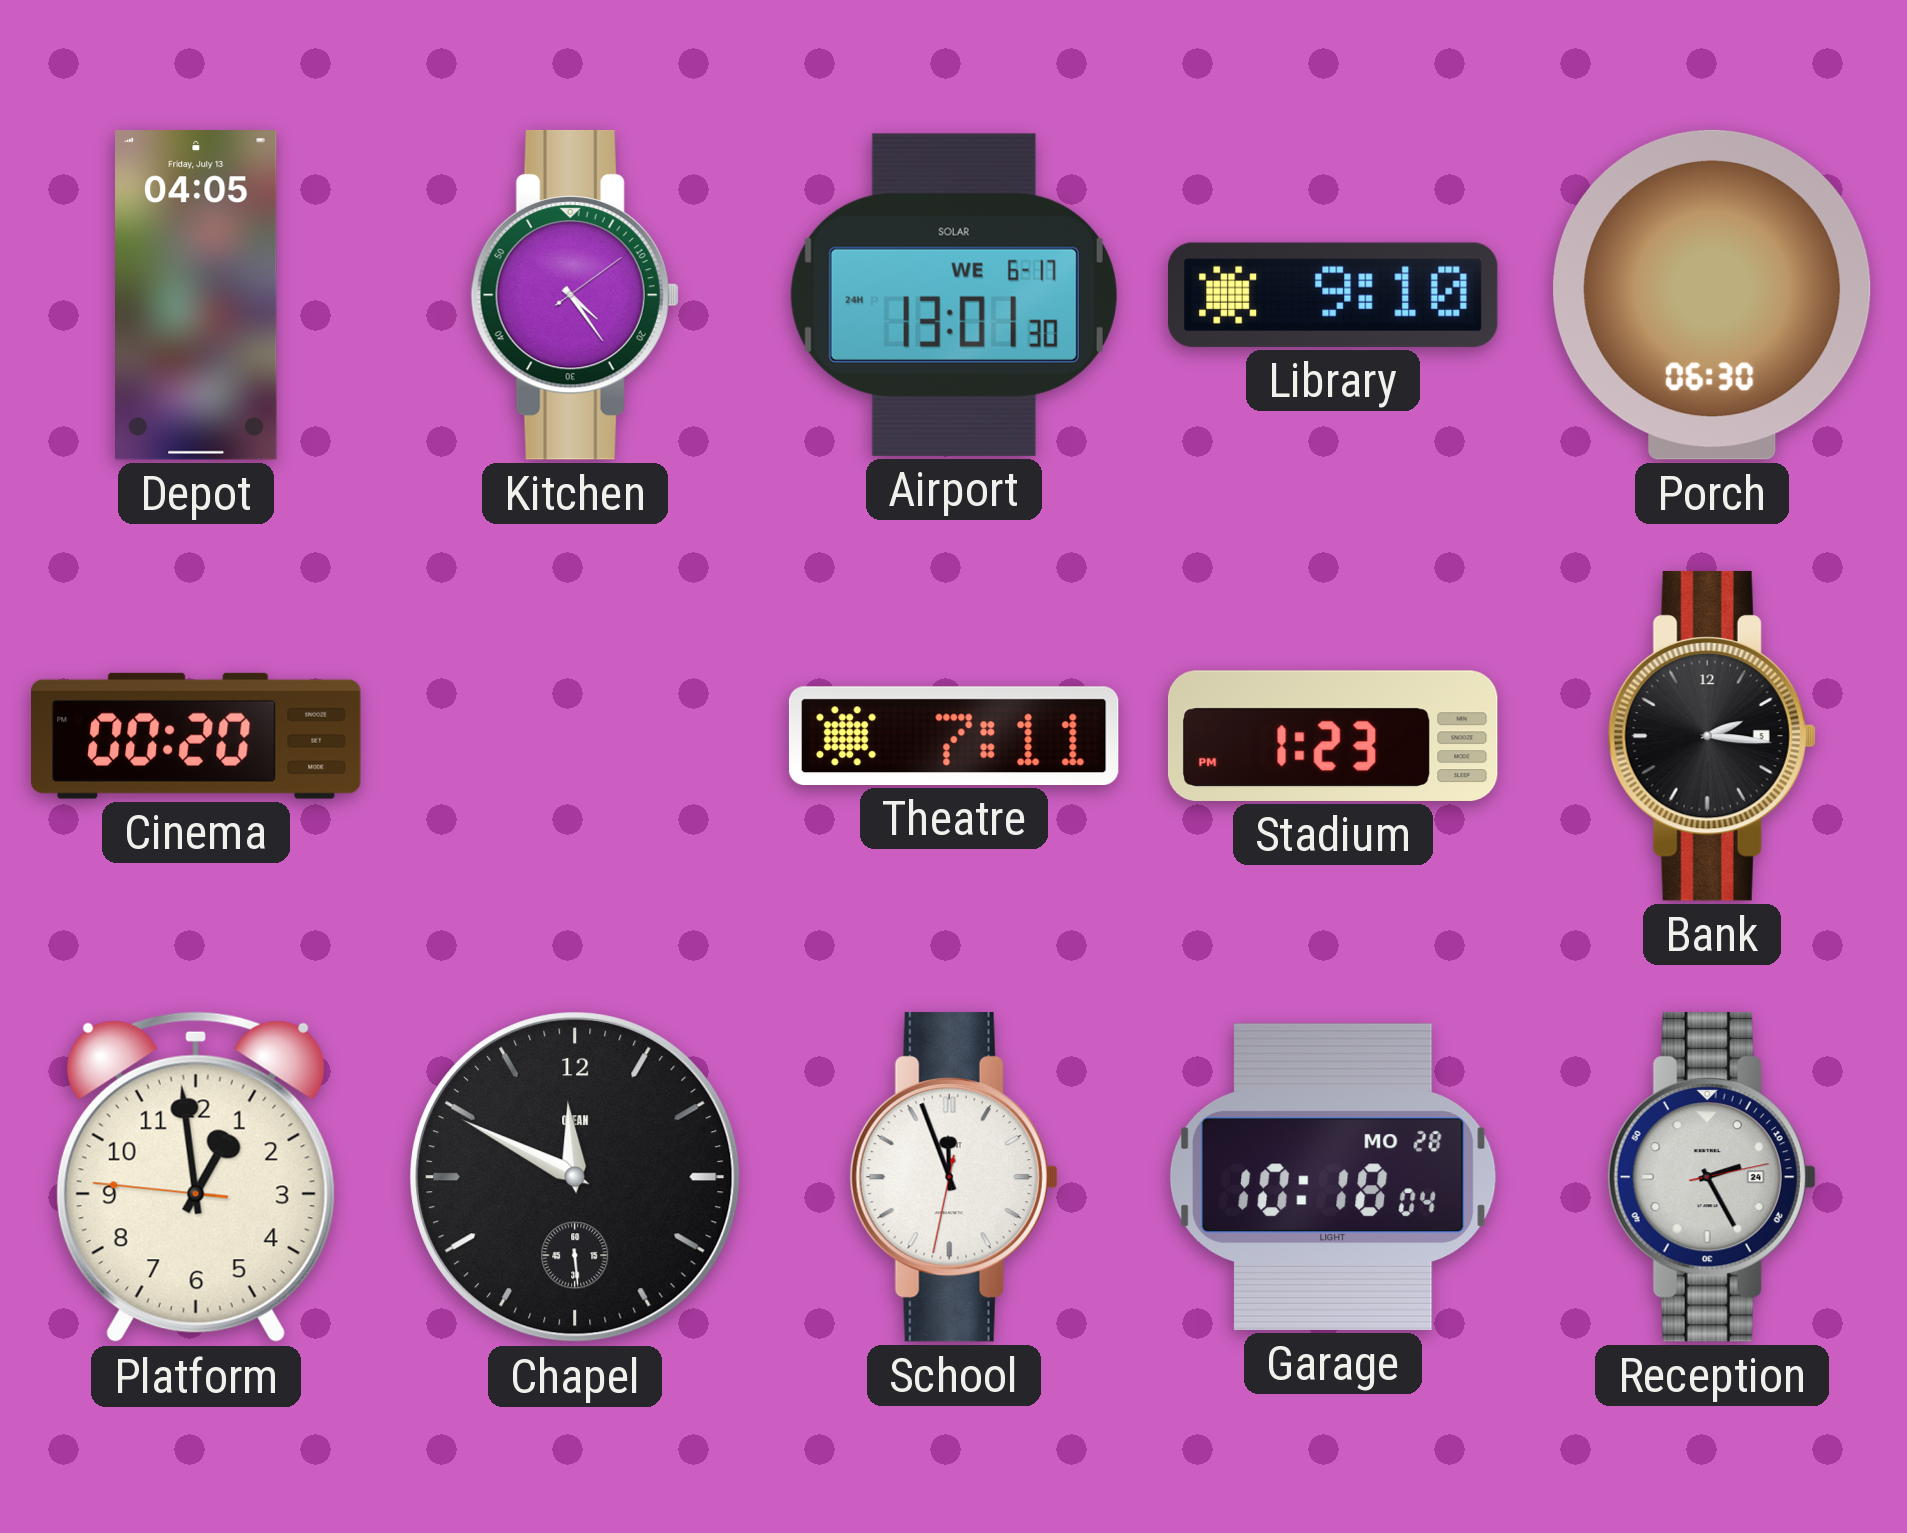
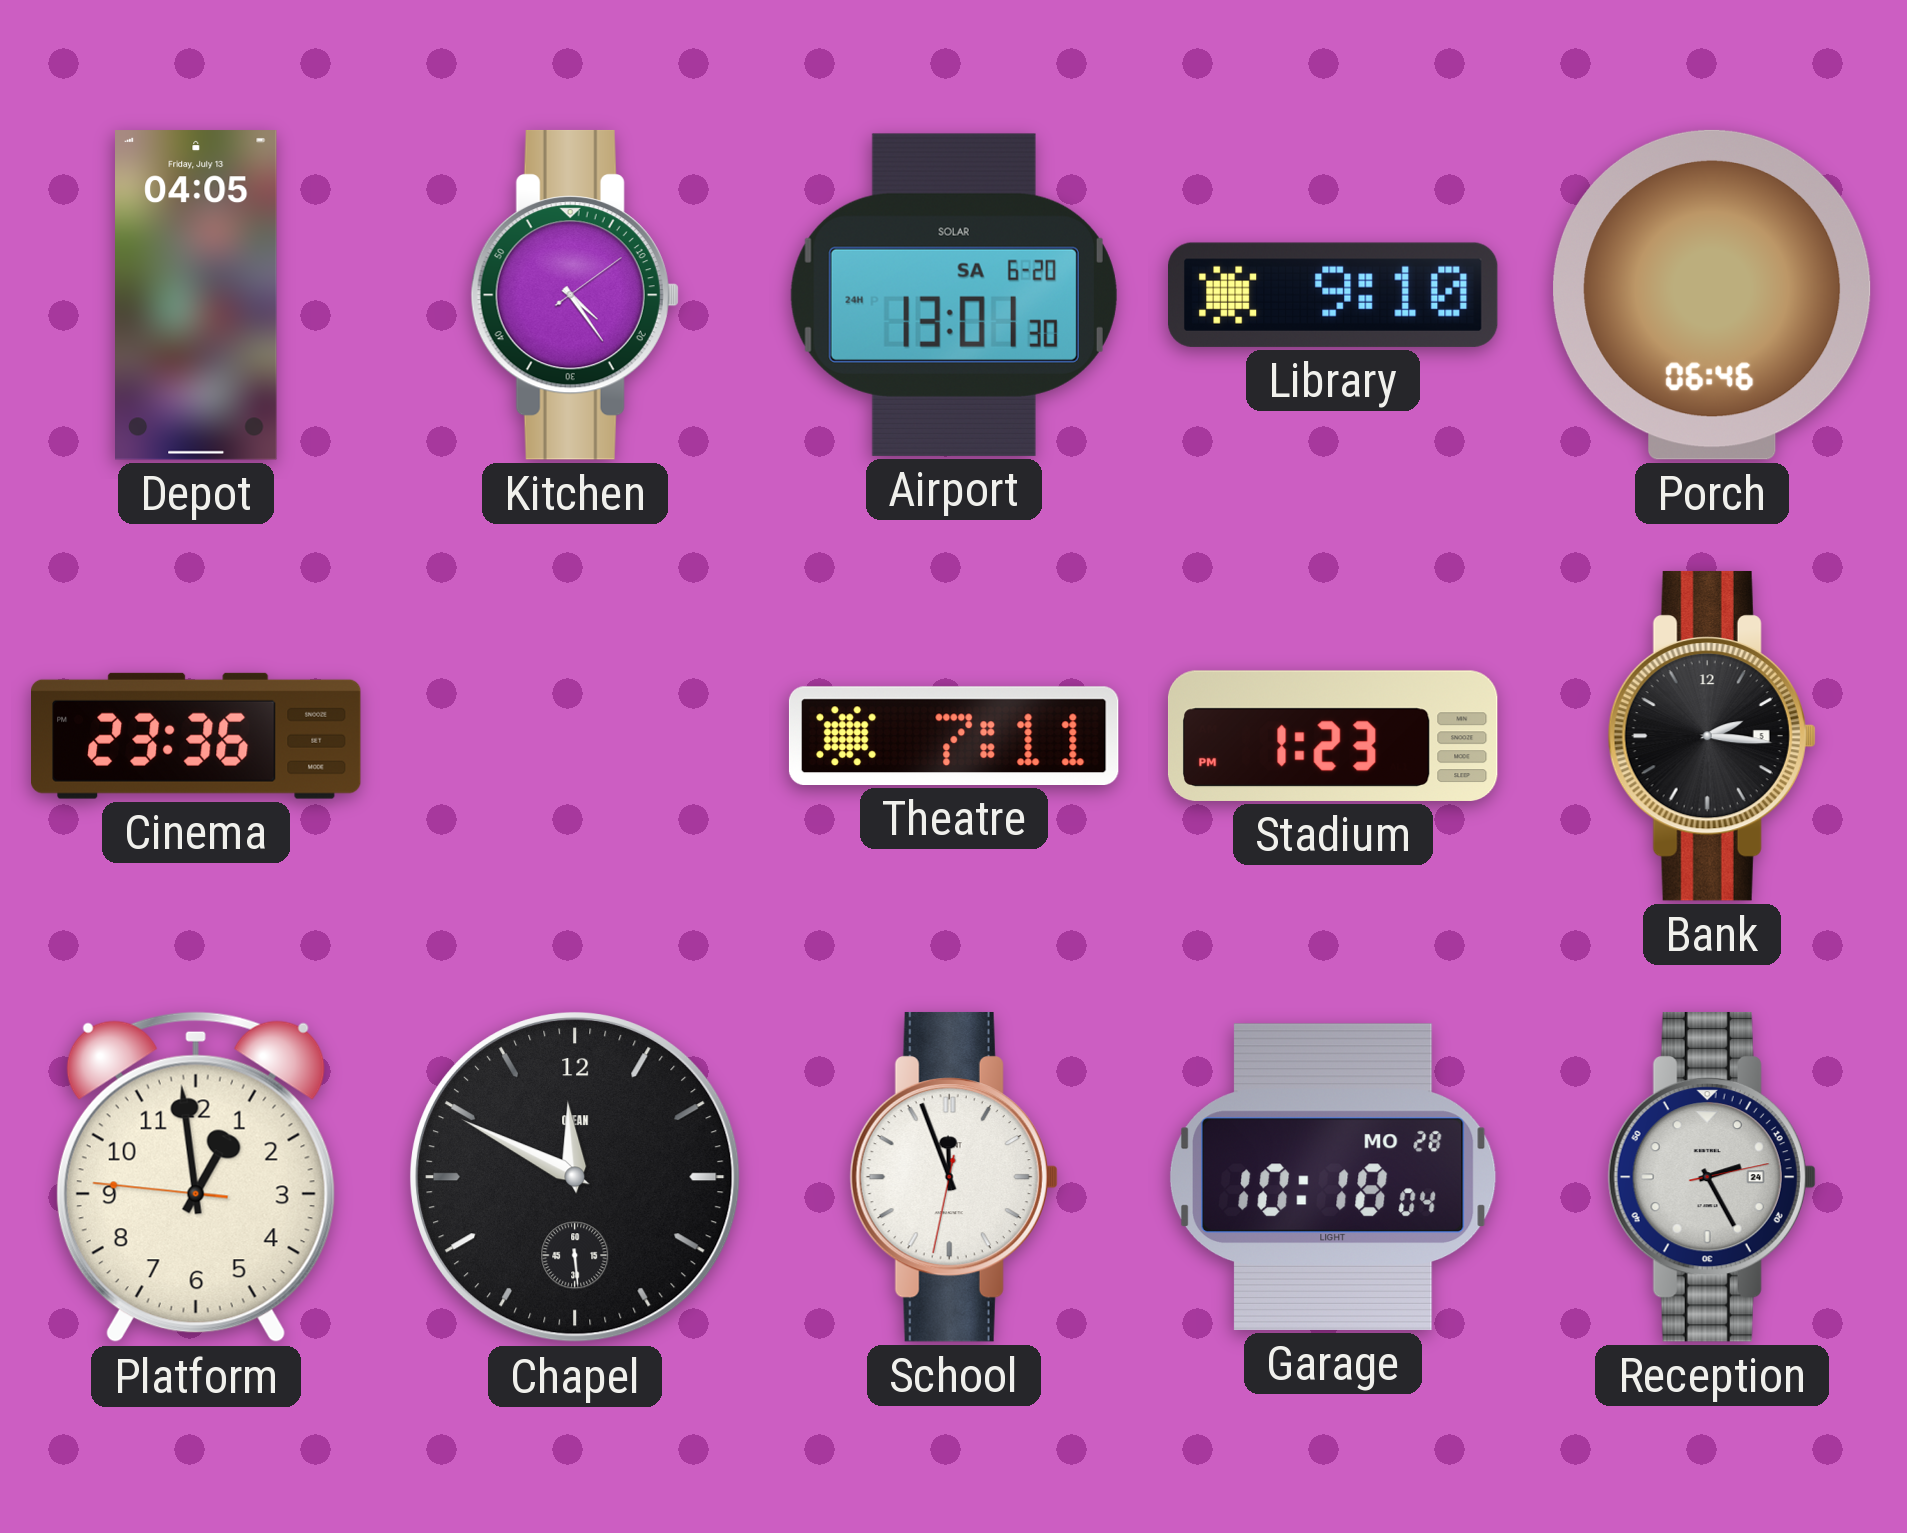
Airport date: WE 6-17 -> SA 6-20 (954, 295)
Porch: 06:30 -> 06:46 (1712, 295)
Cinema: 00:20 -> 23:36 (197, 736)
